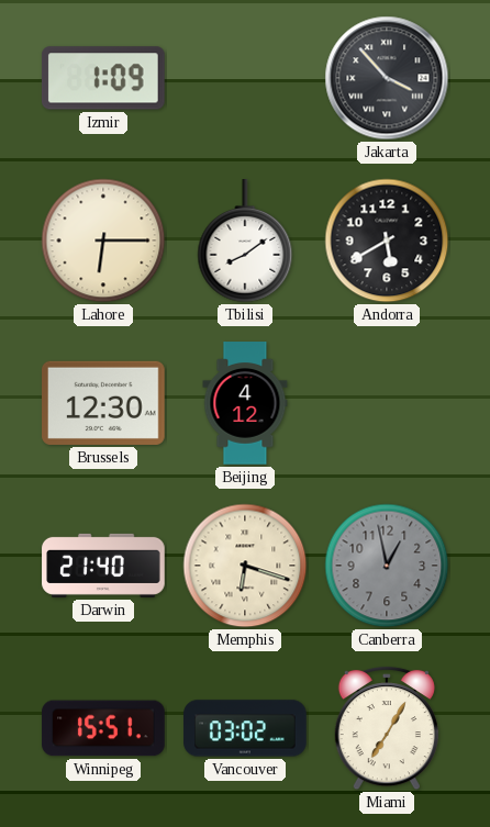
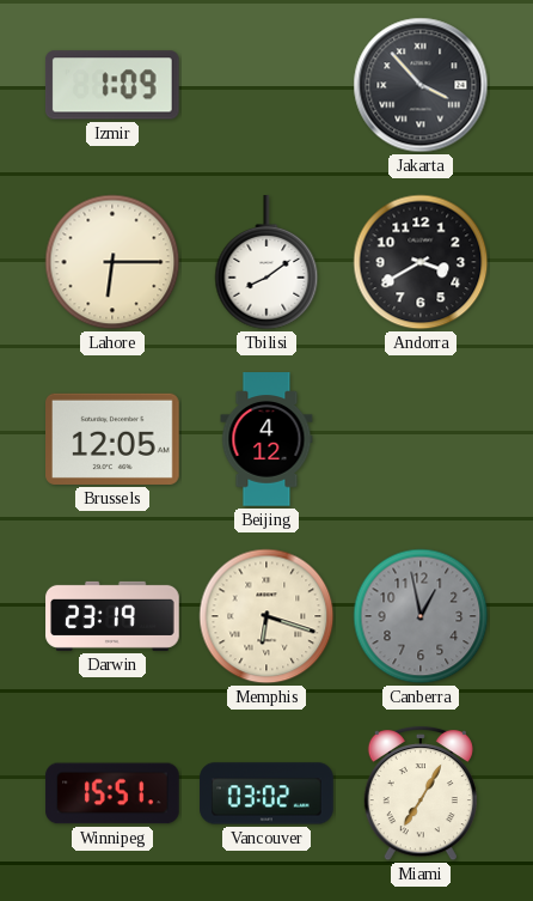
Andorra: 5:40 -> 3:40 (421, 262)
Brussels: 12:30 -> 12:05 (112, 439)
Darwin: 21:40 -> 23:19 (112, 616)
